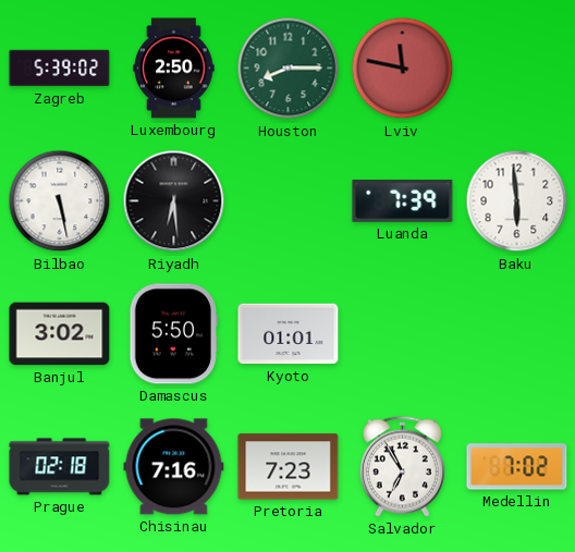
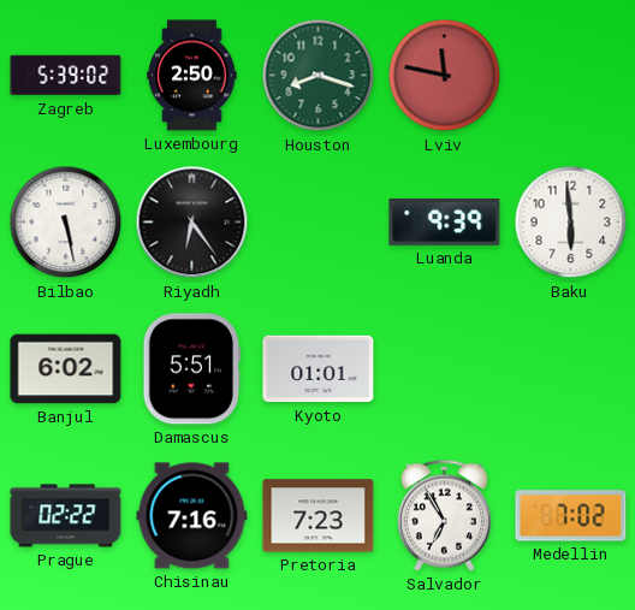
Houston: 8:15 -> 8:18 (319, 76)
Riyadh: 6:29 -> 6:24 (192, 223)
Luanda: 7:39 -> 9:39 (445, 223)
Banjul: 3:02 -> 6:02 (66, 369)
Damascus: 5:50 -> 5:51 (192, 369)
Prague: 02:18 -> 02:22 (66, 516)
